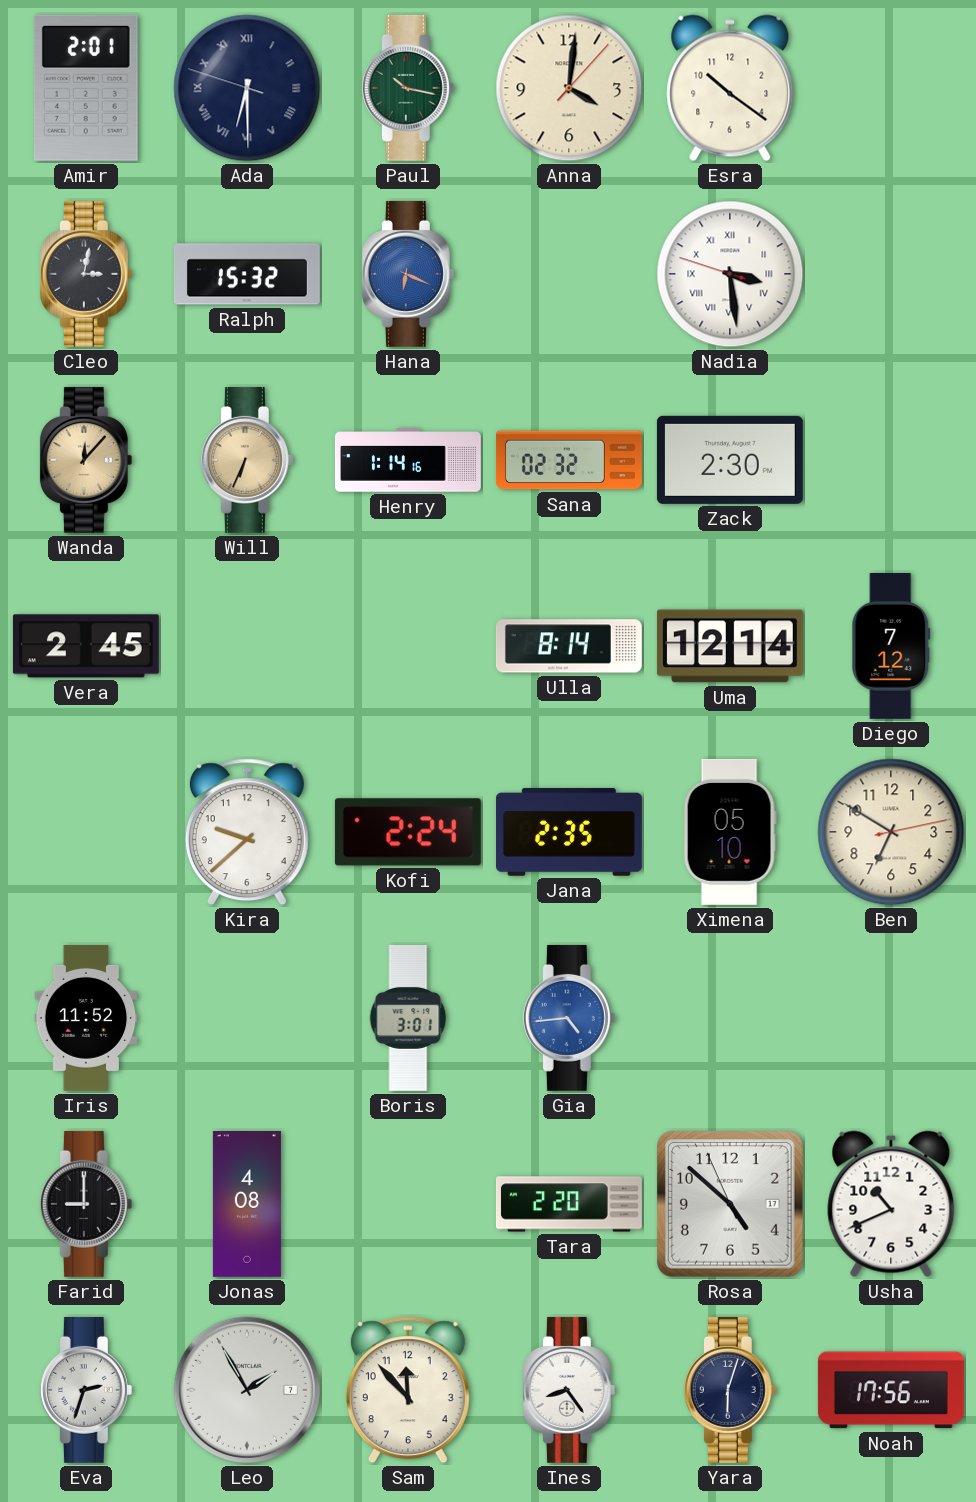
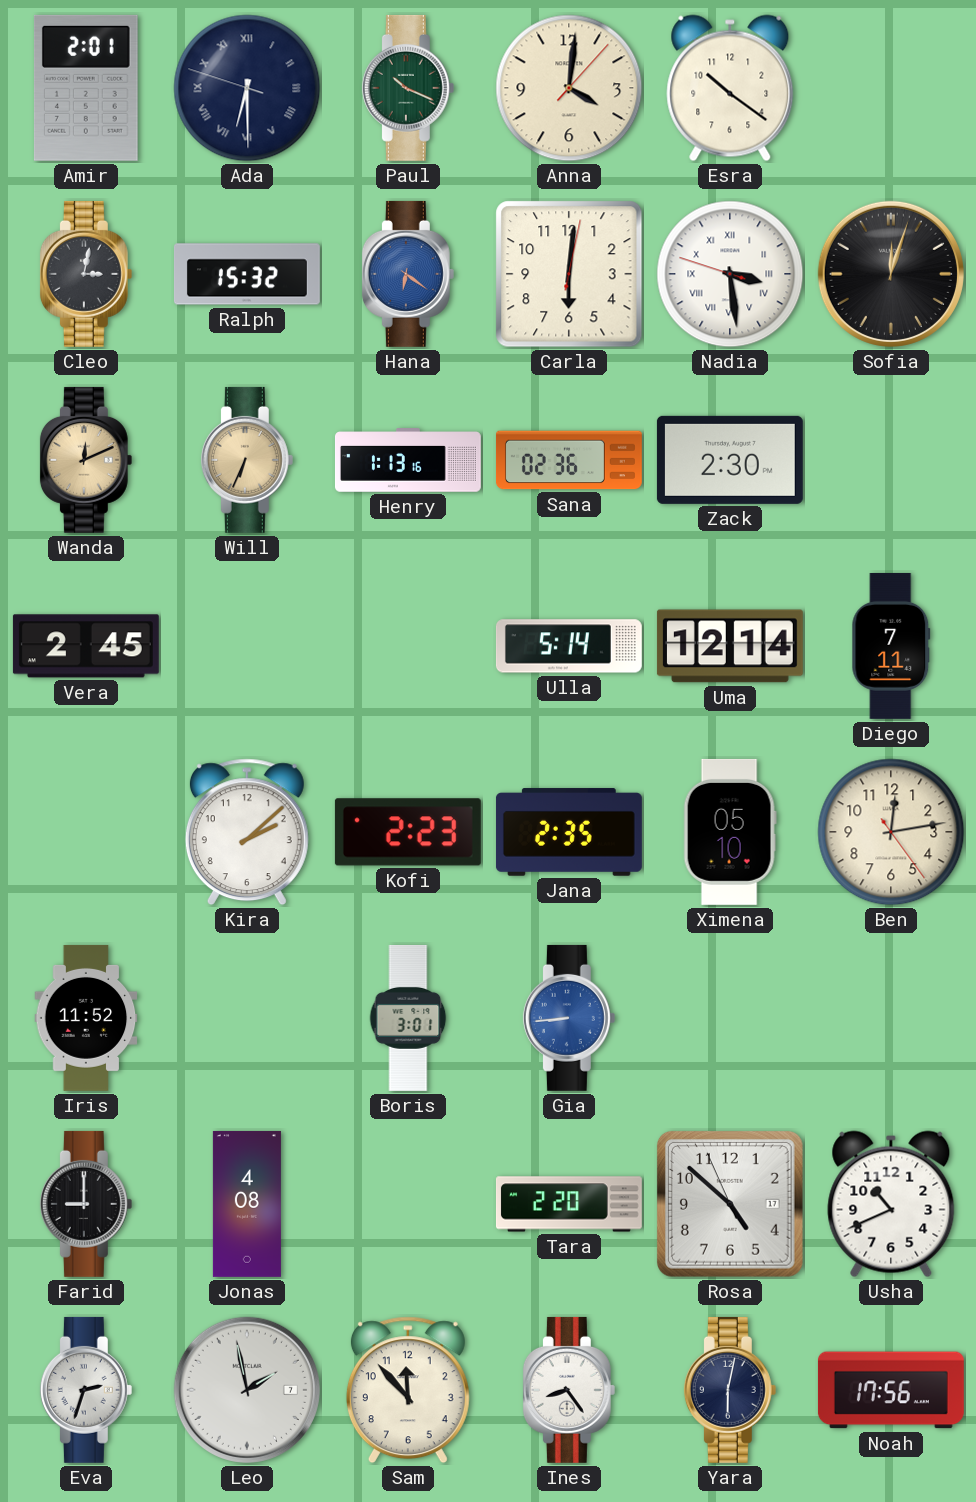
Paul: 10:17 -> 10:19 (408, 88)
Hana: 6:19 -> 6:21 (408, 274)
Carla: none -> 6:01 (569, 274)
Sofia: none -> 12:03 (891, 274)
Wanda: 12:07 -> 12:11 (86, 460)
Henry: 1:14 -> 1:13 (408, 460)
Sana: 02:32 -> 02:36 (569, 460)
Ulla: 8:14 -> 5:14 (569, 646)
Diego: 7:12 -> 7:11 (891, 646)
Kira: 9:38 -> 2:08 (247, 832)
Kofi: 2:24 -> 2:23 (408, 832)
Ben: 6:50 -> 12:13 (891, 832)
Gia: 4:44 -> 8:44 (569, 1018)
Leo: 1:55 -> 1:58 (247, 1390)
Yara: 6:03 -> 6:02 (730, 1390)
